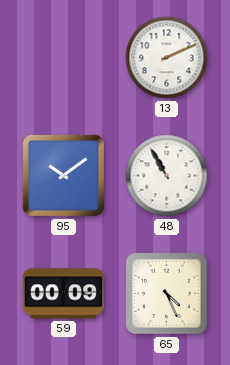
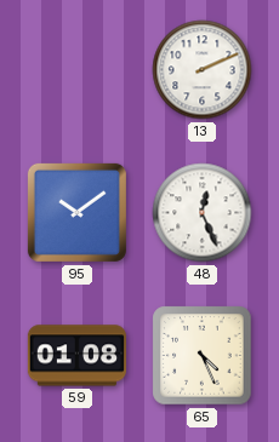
48: 10:55 -> 12:26 (203, 213)
59: 00:09 -> 01:08 (76, 356)
